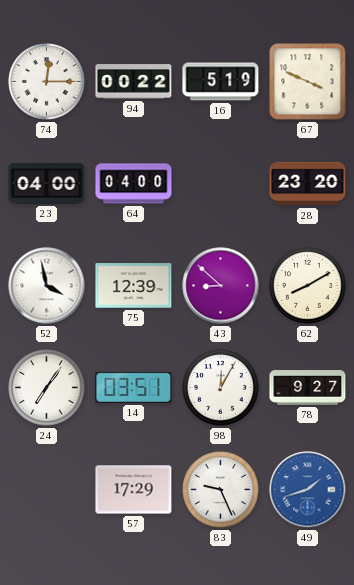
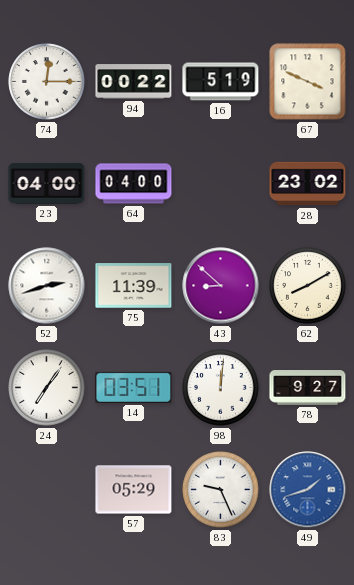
28: 23:20 -> 23:02 (308, 184)
52: 3:58 -> 2:42 (47, 286)
75: 12:39 -> 11:39 (134, 286)
98: 12:05 -> 12:01 (221, 388)
57: 17:29 -> 05:29 (134, 490)
